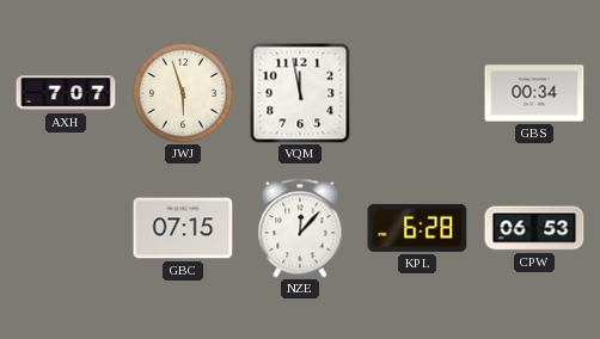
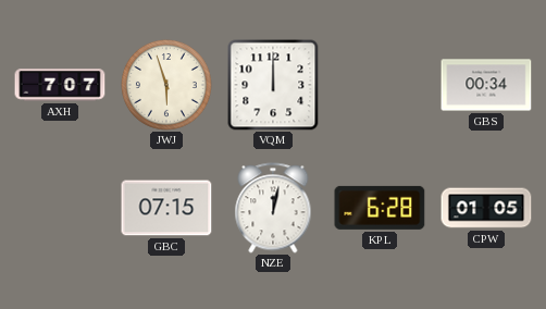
VQM: 11:58 -> 12:00 (273, 85)
NZE: 12:07 -> 12:02 (273, 208)
CPW: 06:53 -> 01:05 (486, 208)
